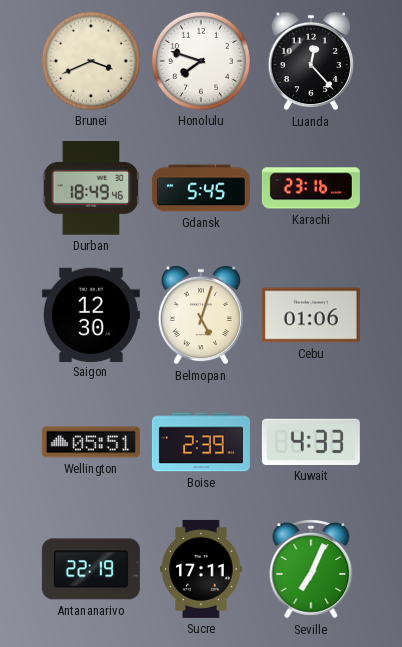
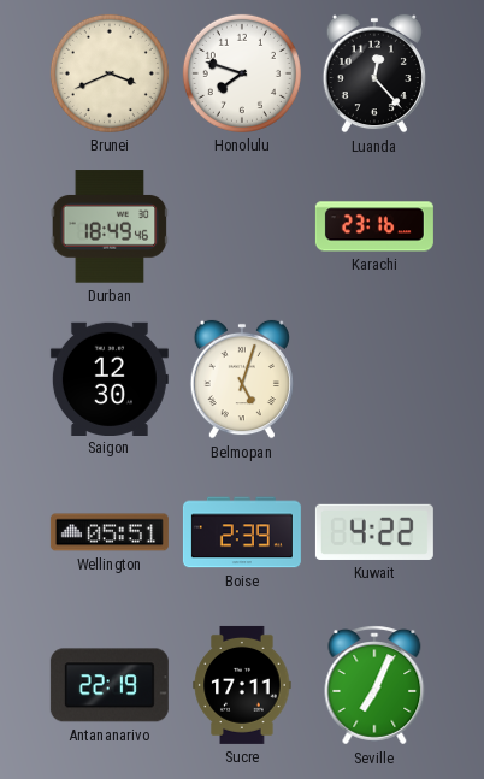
Gdansk: 5:45 -> none (201, 188)
Cebu: 01:06 -> none (311, 315)
Kuwait: 4:33 -> 4:22 (374, 532)
